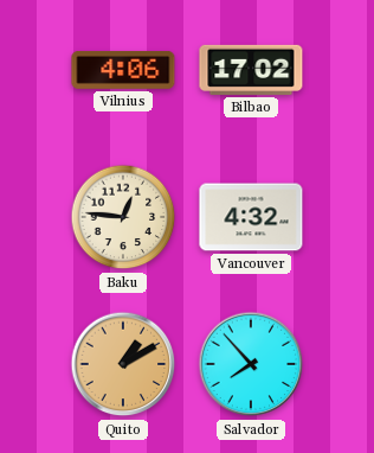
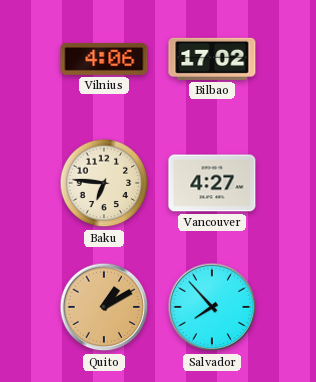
Baku: 12:46 -> 6:46 (104, 183)
Vancouver: 4:32 -> 4:27 (212, 183)
